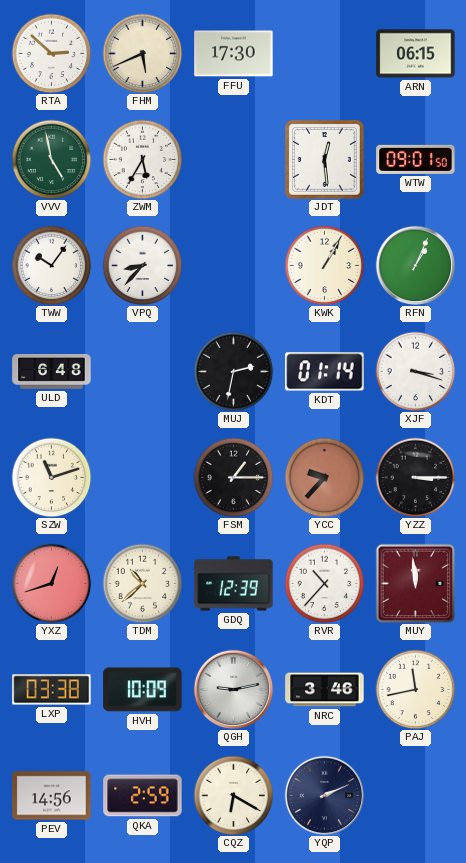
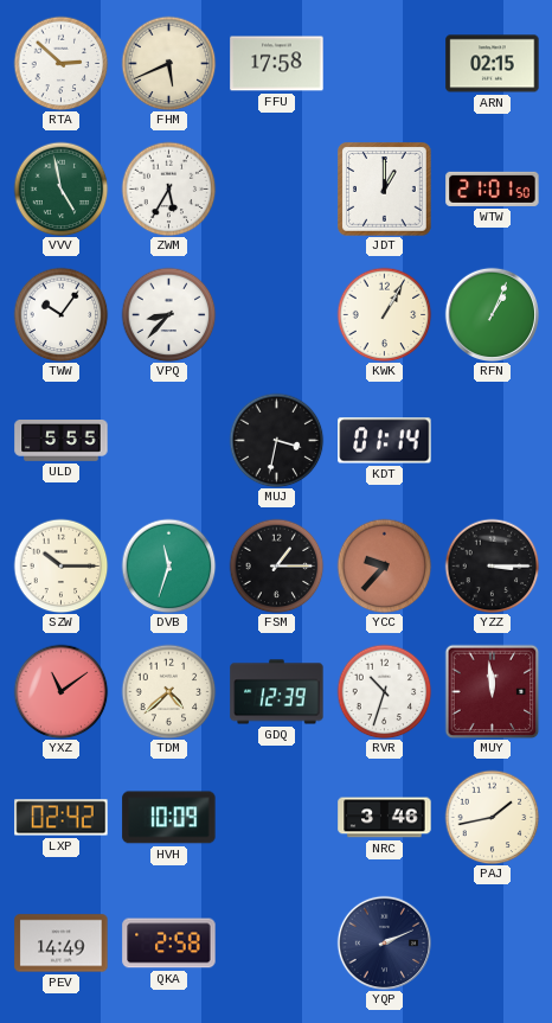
FFU: 17:30 -> 17:58 (277, 64)
ARN: 06:15 -> 02:15 (493, 64)
JDT: 12:29 -> 1:00 (385, 190)
WTW: 09:01 -> 21:01 (493, 188)
ULD: 6:48 -> 5:55 (62, 441)
MUJ: 2:32 -> 3:32 (276, 440)
XJF: 3:18 -> none (415, 371)
SZW: 11:12 -> 10:15 (60, 565)
DVB: none -> 11:33 (168, 565)
YXZ: 12:42 -> 11:09 (60, 691)
TDM: 10:38 -> 4:38 (168, 691)
RVR: 10:37 -> 10:33 (384, 691)
LXP: 03:38 -> 02:42 (62, 818)
QGH: 9:13 -> none (233, 689)
PAJ: 11:43 -> 1:43 (492, 817)
PEV: 14:56 -> 14:49 (62, 944)
QKA: 2:59 -> 2:58 (169, 944)
CQZ: 6:20 -> none (233, 795)
